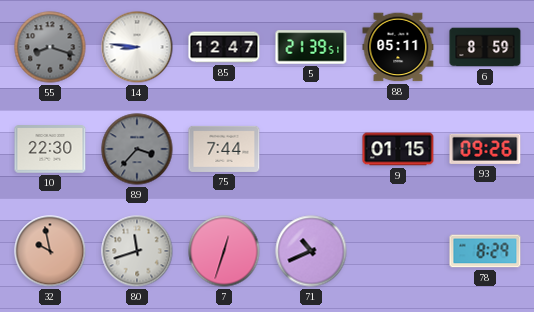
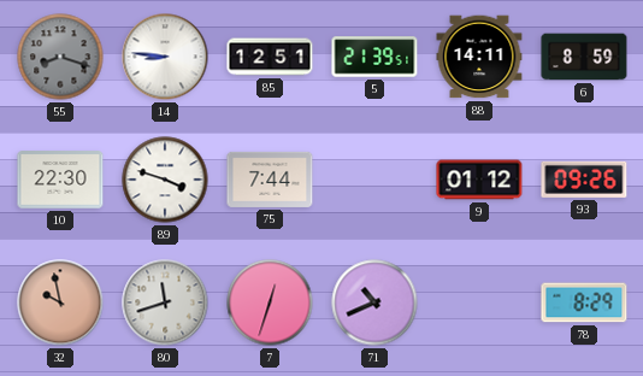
85: 12:47 -> 12:51 (270, 57)
88: 05:11 -> 14:11 (479, 57)
89: 3:37 -> 3:48 (165, 180)
89 dial: grey -> white (165, 180)
9: 01:15 -> 01:12 (479, 180)
